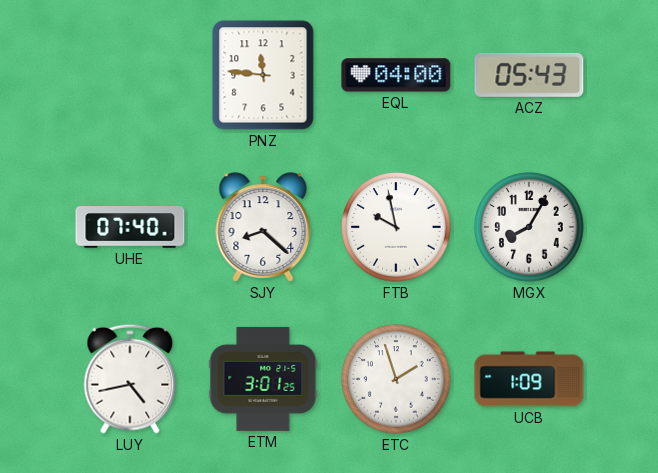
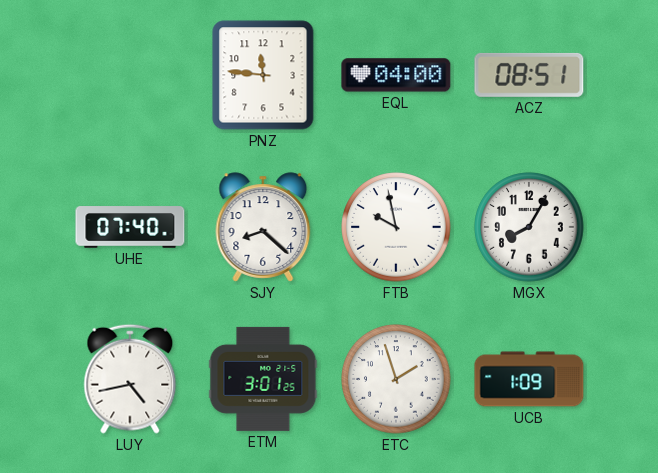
ACZ: 05:43 -> 08:51 (529, 75)
